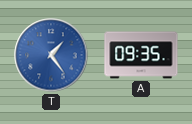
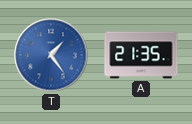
A: 09:35 -> 21:35 (141, 55)
